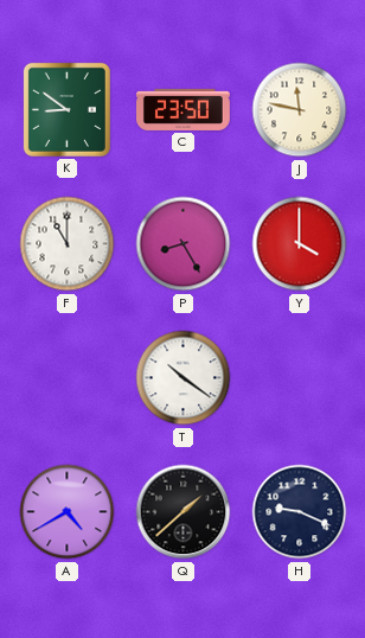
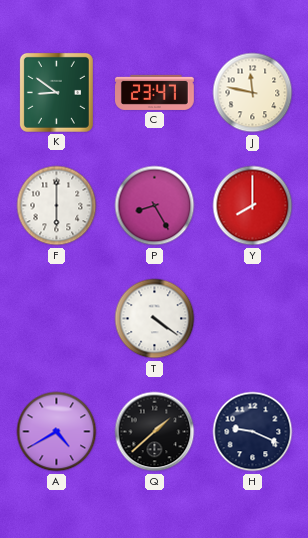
C: 23:50 -> 23:47 (155, 92)
F: 11:00 -> 6:00 (57, 206)
Y: 4:00 -> 8:00 (253, 206)
T: 10:21 -> 4:21 (155, 319)
